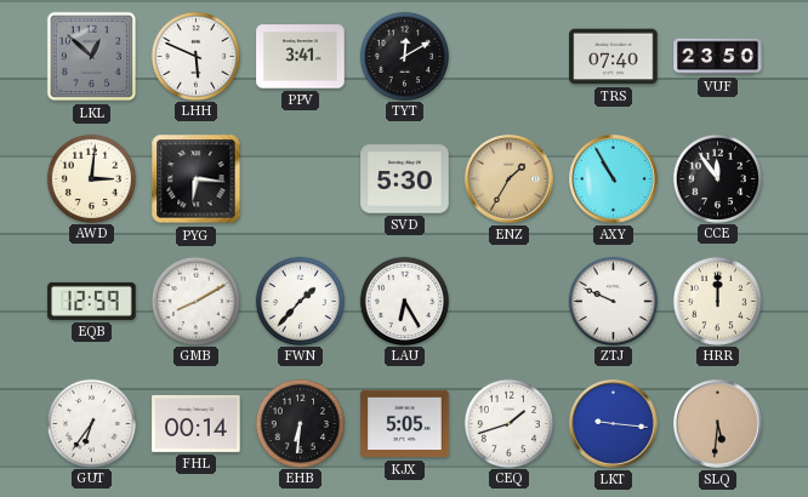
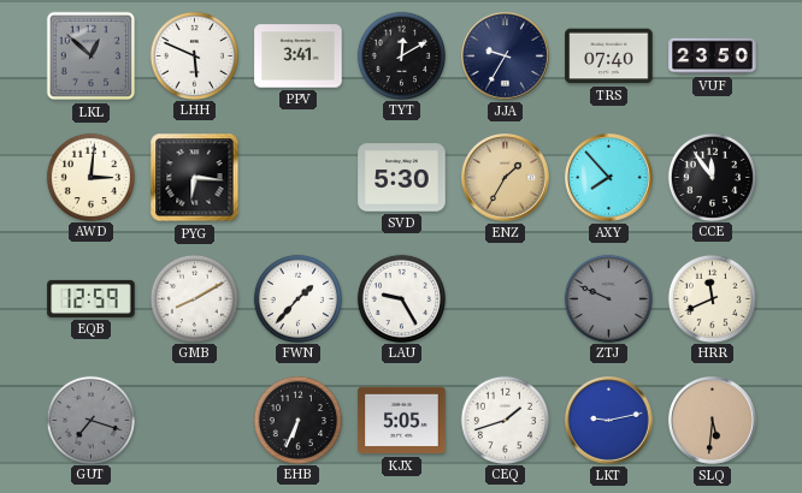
JJA: none -> 9:35 (506, 57)
AXY: 10:55 -> 7:53 (609, 178)
LAU: 6:25 -> 9:25 (401, 298)
ZTJ dial: white -> grey (608, 298)
HRR: 12:00 -> 11:41 (712, 298)
GUT: 6:36 -> 7:18 (90, 420)
GUT dial: white -> grey (90, 420)
FHL: 00:14 -> none (197, 423)
EHB: 6:31 -> 6:34 (297, 420)
LKT: 9:16 -> 9:13 (609, 421)
